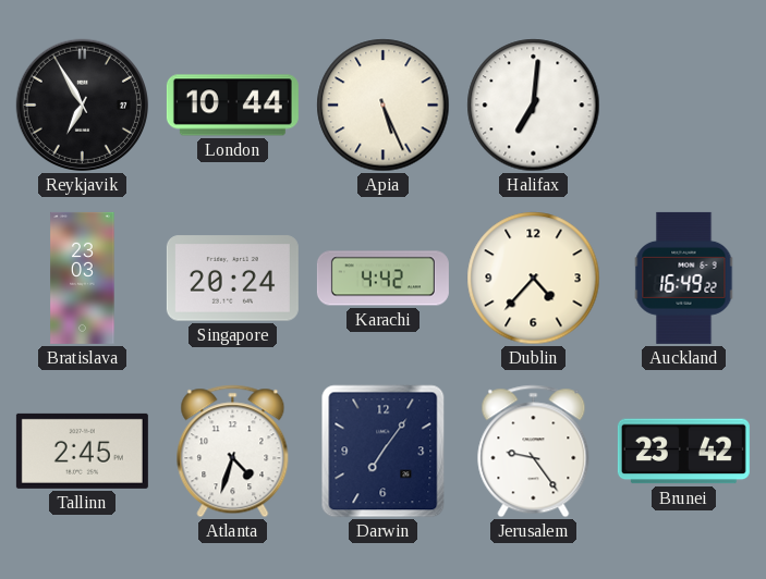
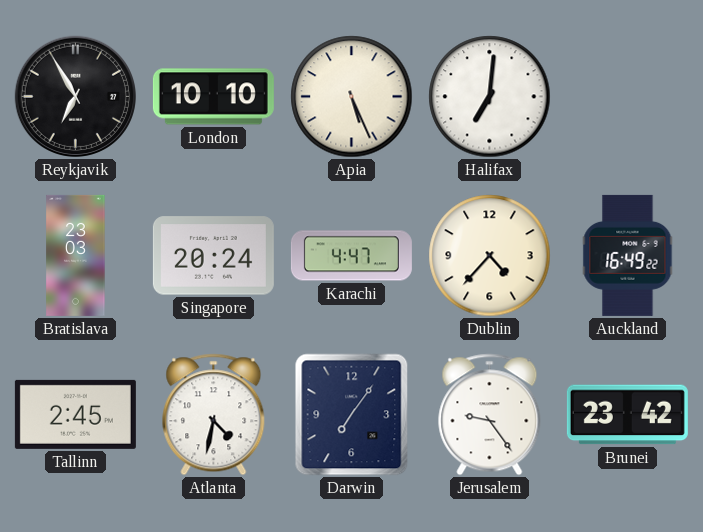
London: 10:44 -> 10:10 (213, 97)
Karachi: 4:42 -> 4:47 (351, 256)
Atlanta: 4:33 -> 4:32 (214, 415)
